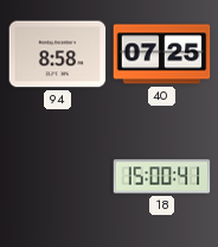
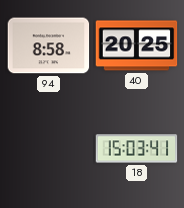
40: 07:25 -> 20:25 (137, 46)
18: 15:00 -> 15:03 (137, 149)
